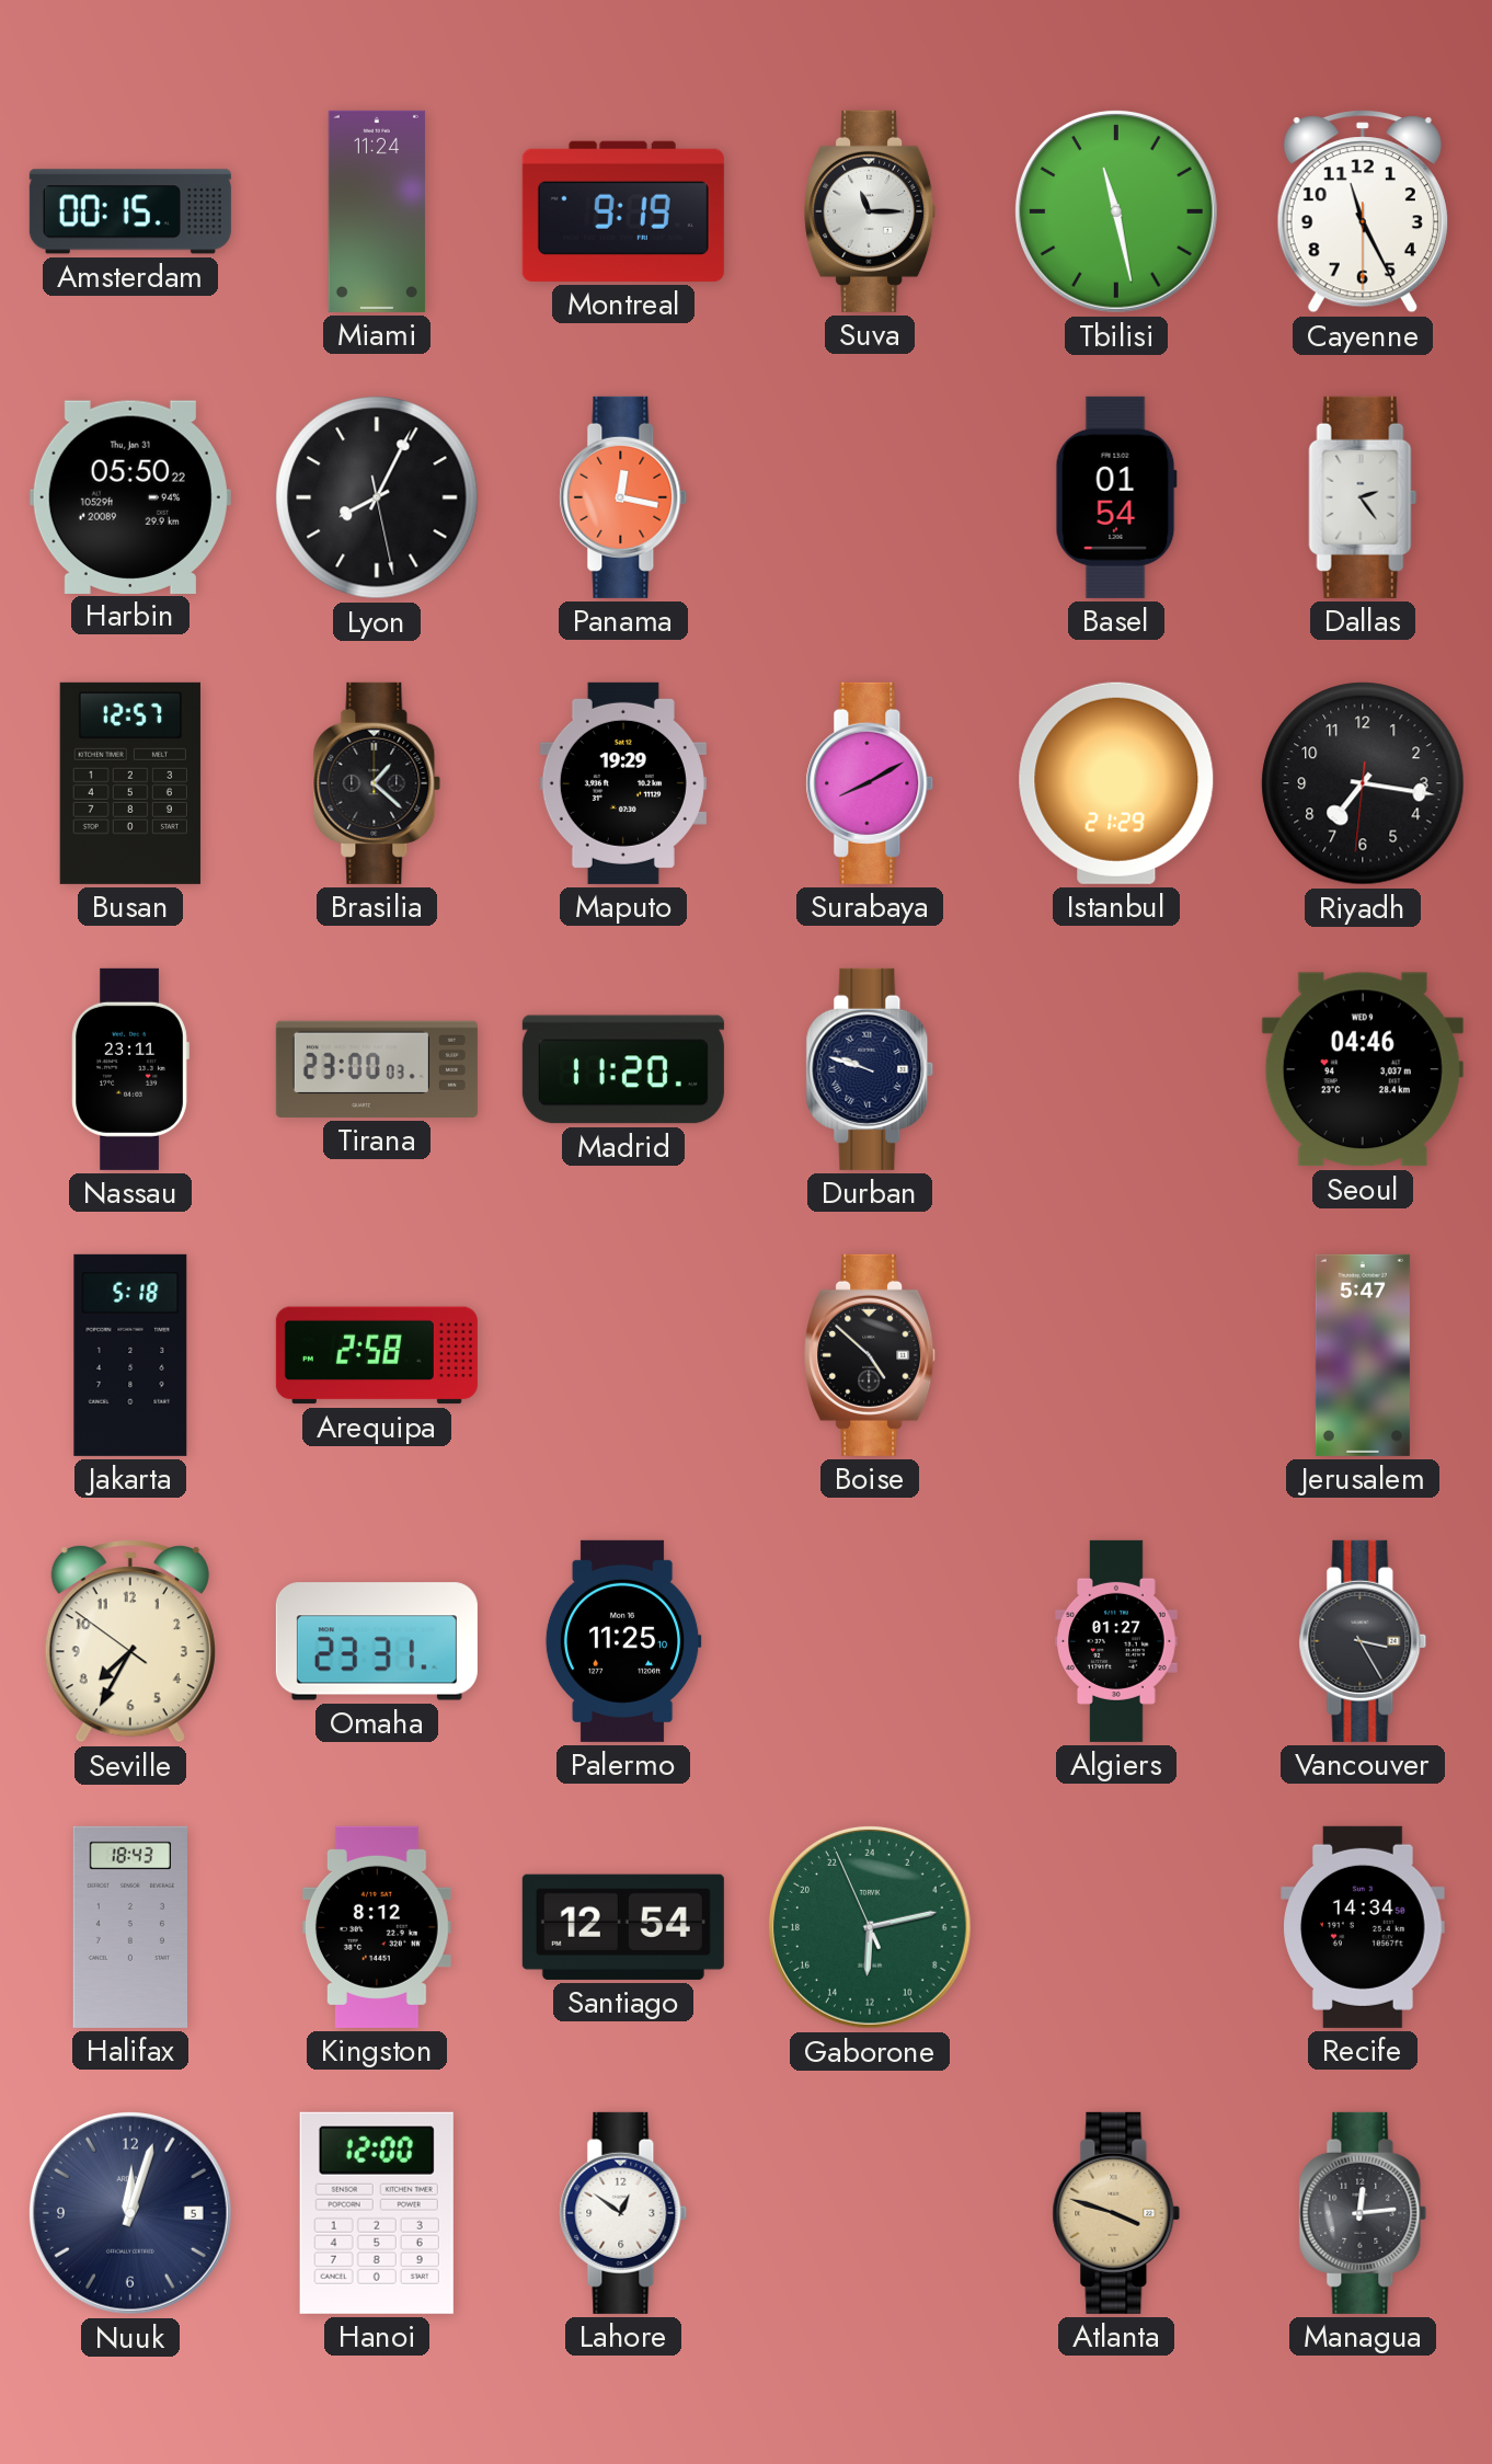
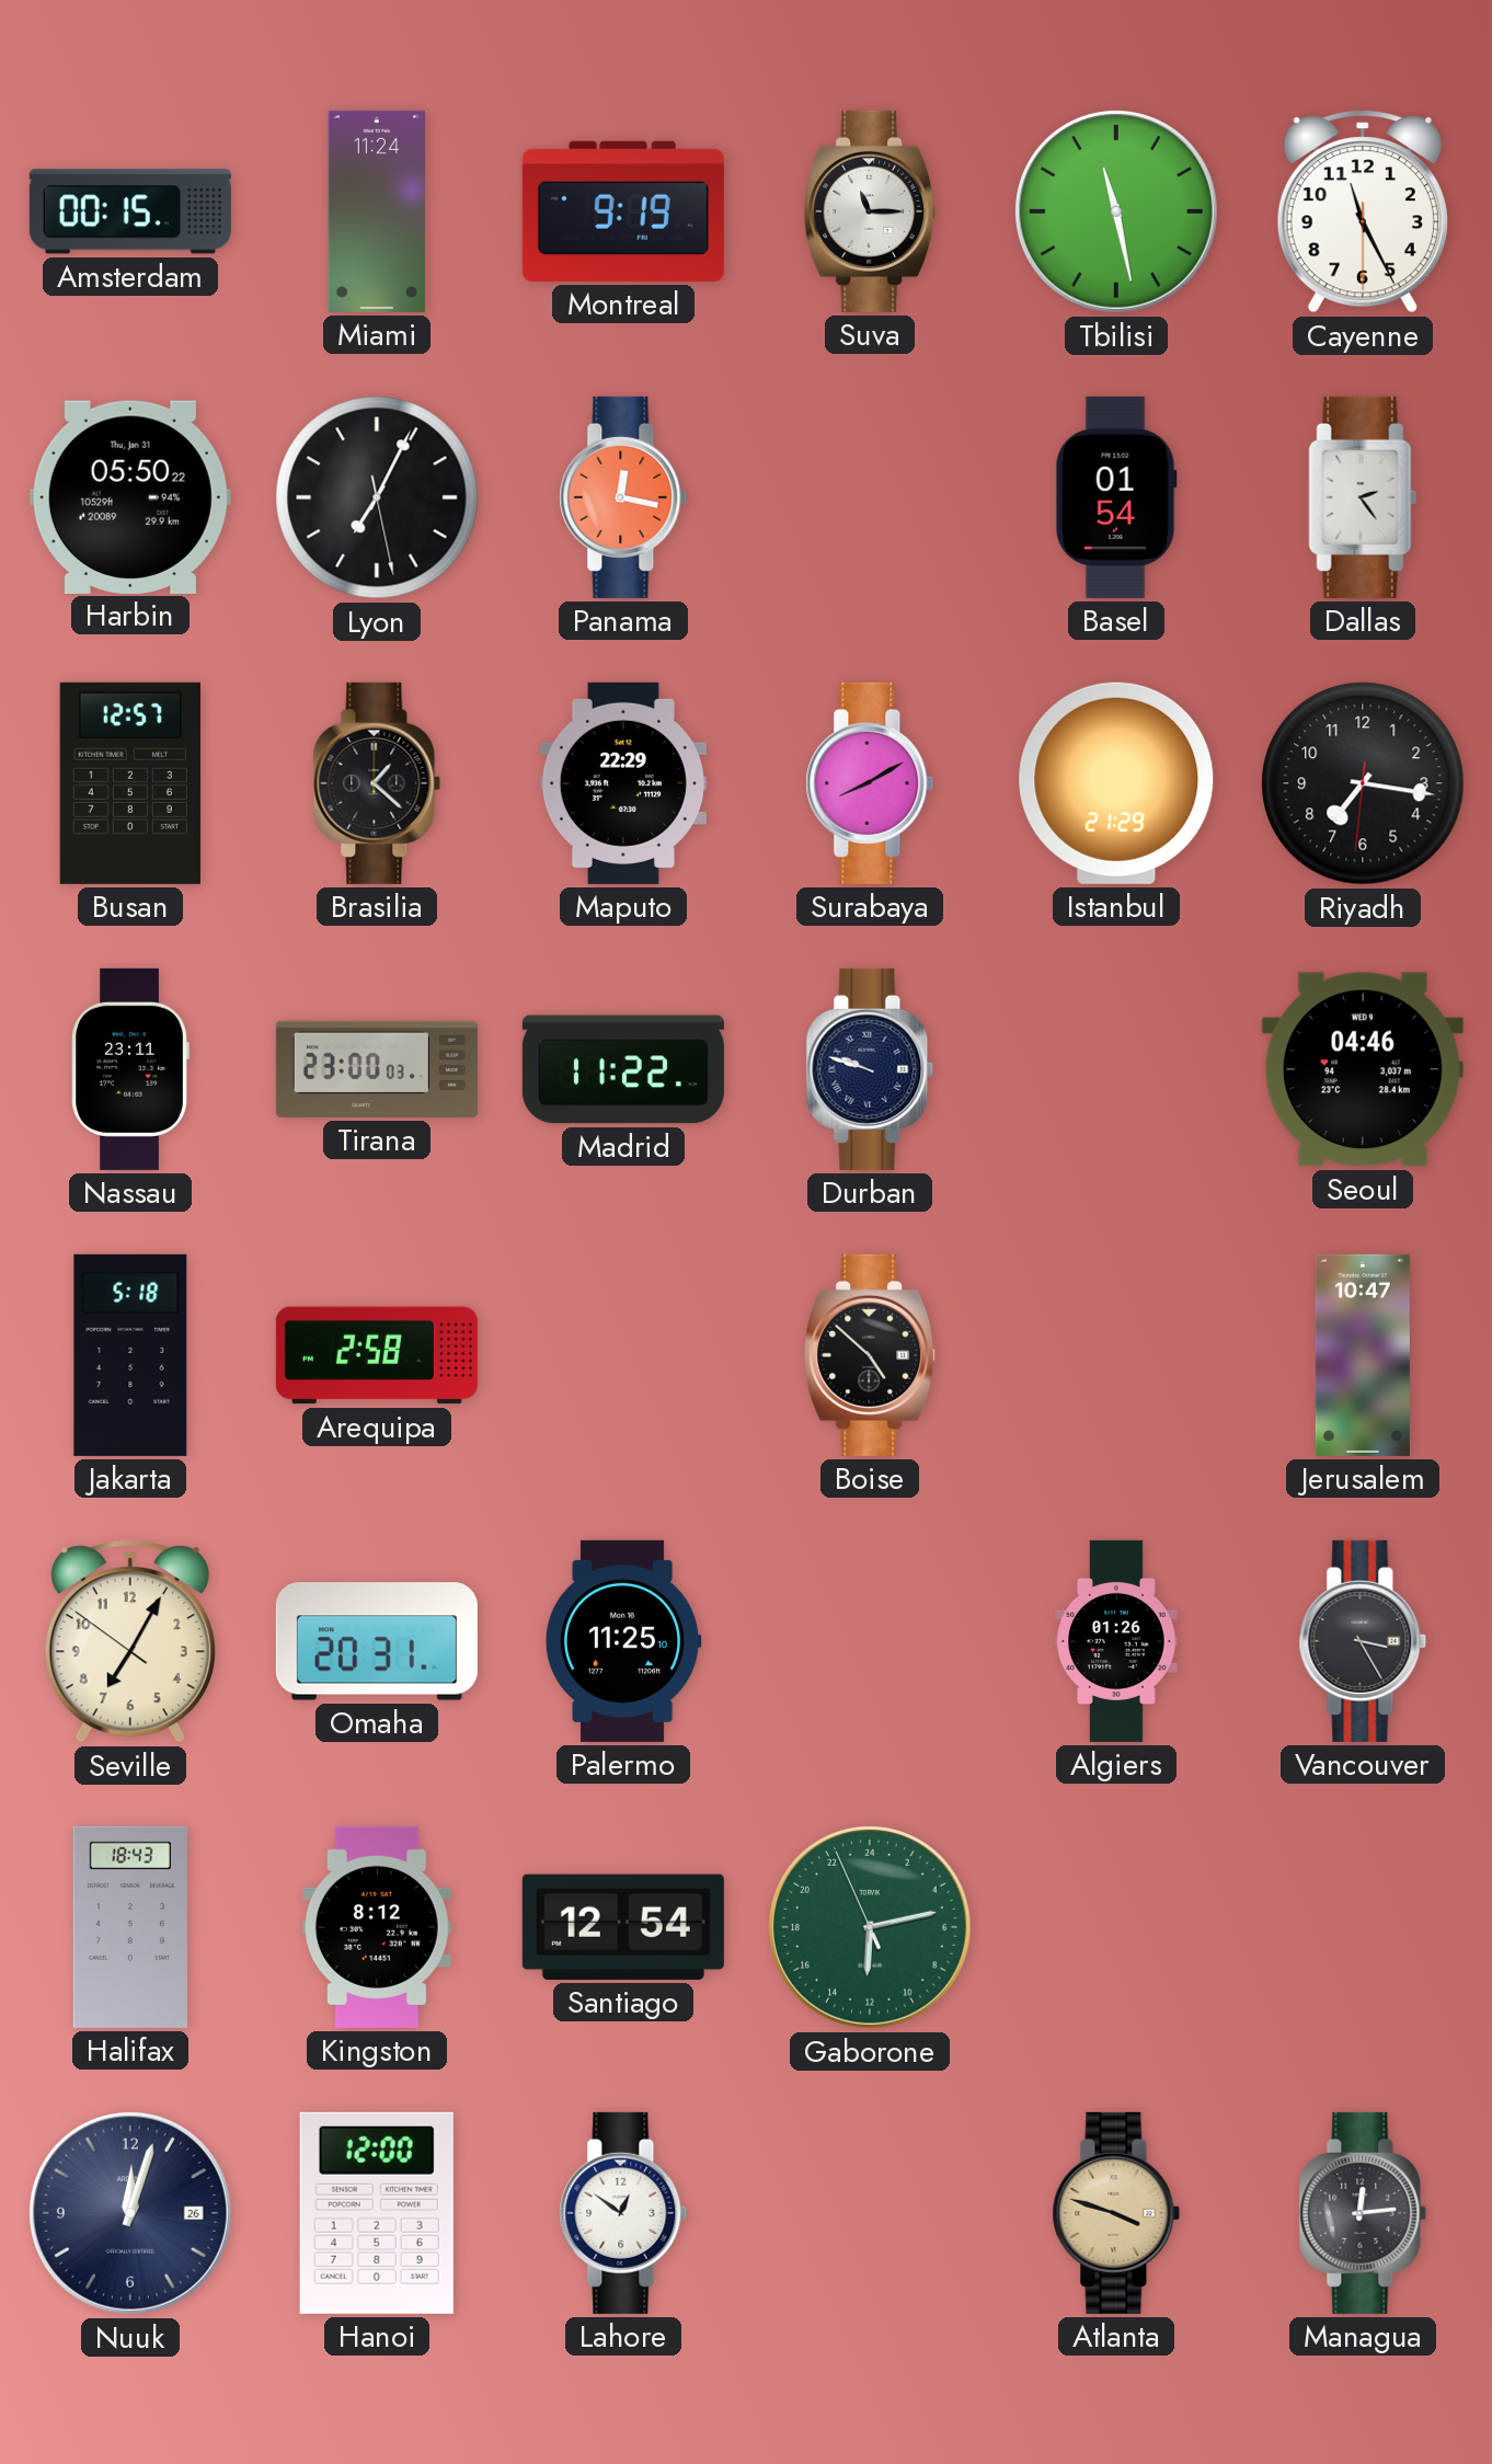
Lyon: 8:04 -> 7:04 (377, 497)
Maputo: 19:29 -> 22:29 (623, 783)
Madrid: 11:20 -> 11:22 (623, 1069)
Jerusalem: 5:47 -> 10:47 (1363, 1355)
Seville: 7:34 -> 7:04 (130, 1641)
Omaha: 23:31 -> 20:31 (377, 1641)
Algiers: 01:27 -> 01:26 (1116, 1641)
Recife: 14:34 -> none (1363, 1927)
Nuuk date: 5 -> 26 (130, 2213)
